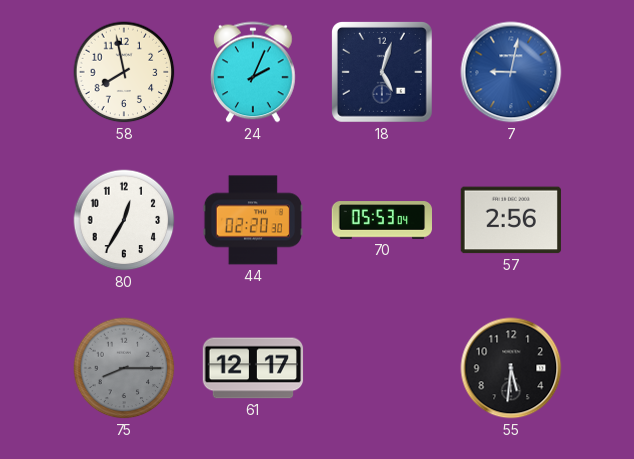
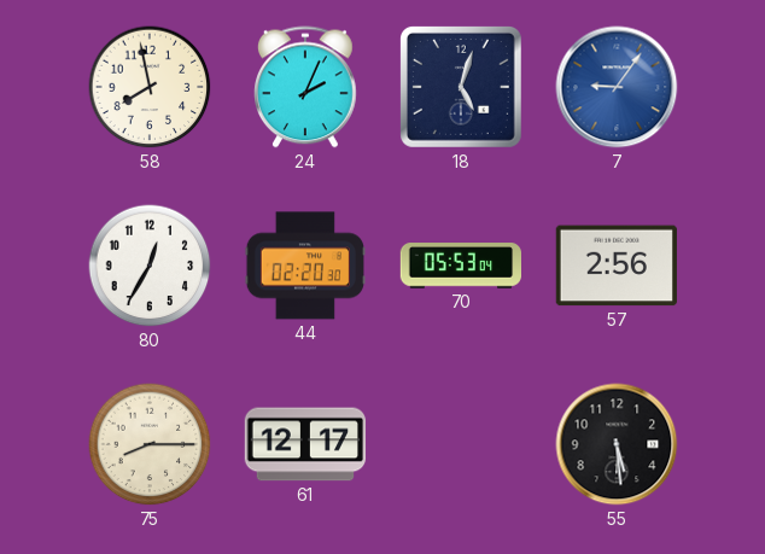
7: 9:02 -> 9:06 (617, 87)
75 dial: grey -> cream (150, 444)
55: 5:31 -> 5:29 (617, 444)
